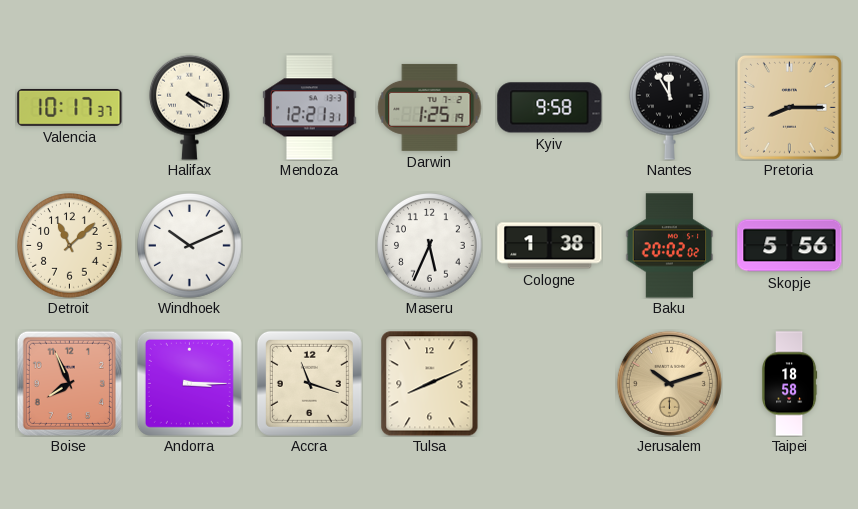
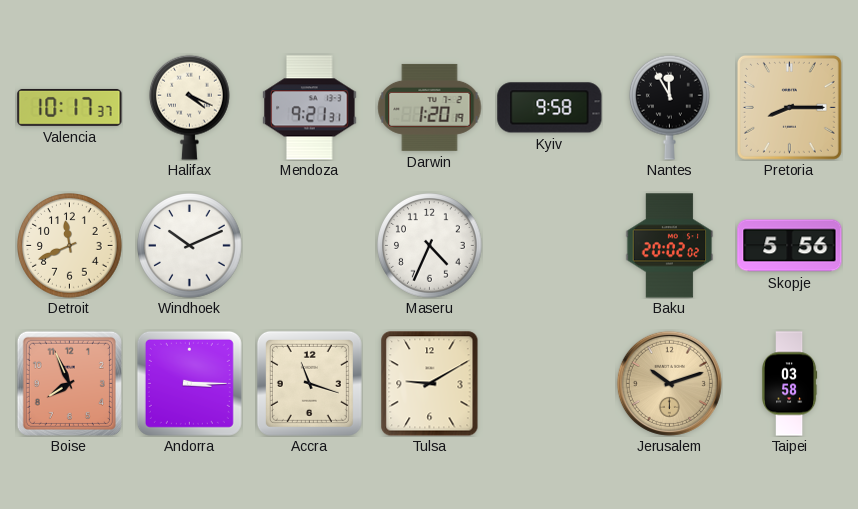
Mendoza: 12:21 -> 9:21 (310, 108)
Darwin: 1:25 -> 1:20 (430, 107)
Detroit: 11:08 -> 11:41 (70, 246)
Maseru: 5:34 -> 4:34 (430, 246)
Cologne: 1:38 -> none (550, 246)
Tulsa: 8:11 -> 9:10 (430, 384)
Taipei: 18:58 -> 03:58 (789, 384)
